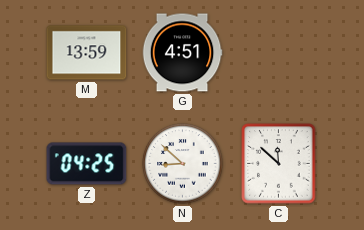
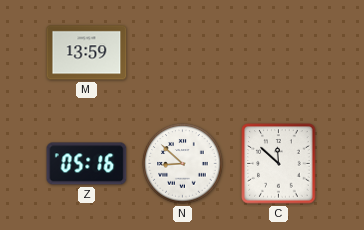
G: 4:51 -> none (182, 53)
Z: 04:25 -> 05:16 (87, 164)
